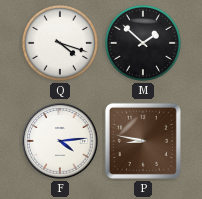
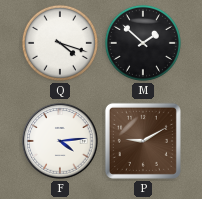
P: 8:47 -> 9:10 (143, 141)
